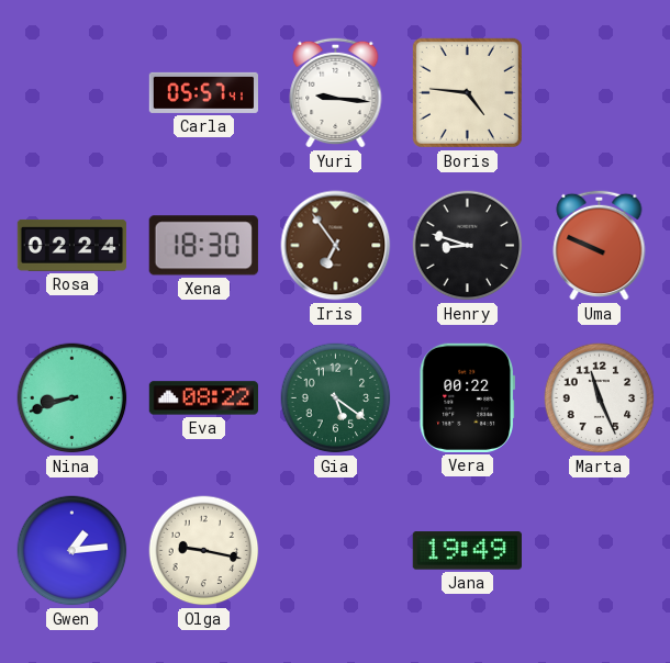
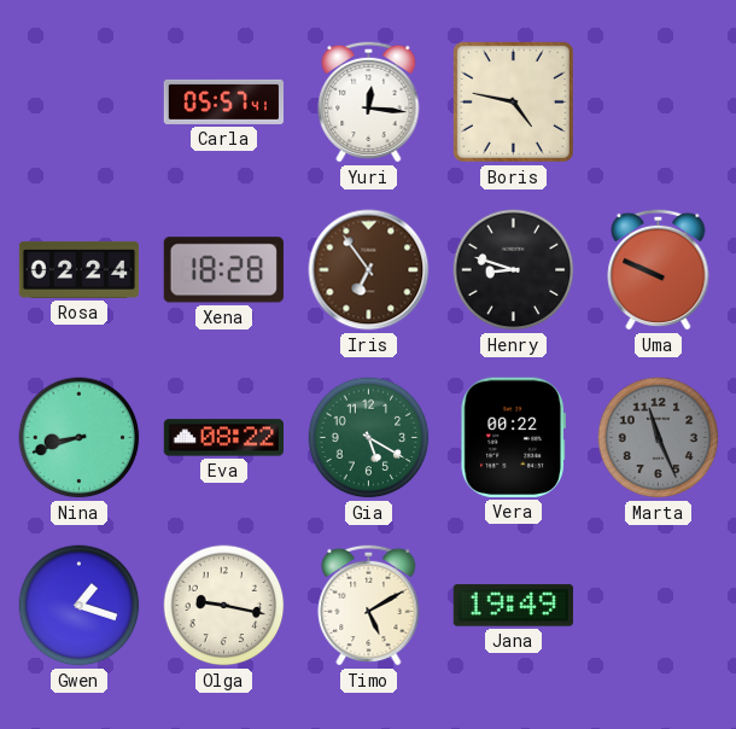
Yuri: 9:16 -> 12:16 (369, 101)
Boris: 4:46 -> 4:47 (513, 101)
Xena: 18:30 -> 18:28 (223, 270)
Gia: 5:21 -> 5:20 (369, 438)
Marta dial: white -> grey (659, 438)
Gwen: 1:14 -> 1:18 (80, 606)
Timo: none -> 5:10 (369, 605)
